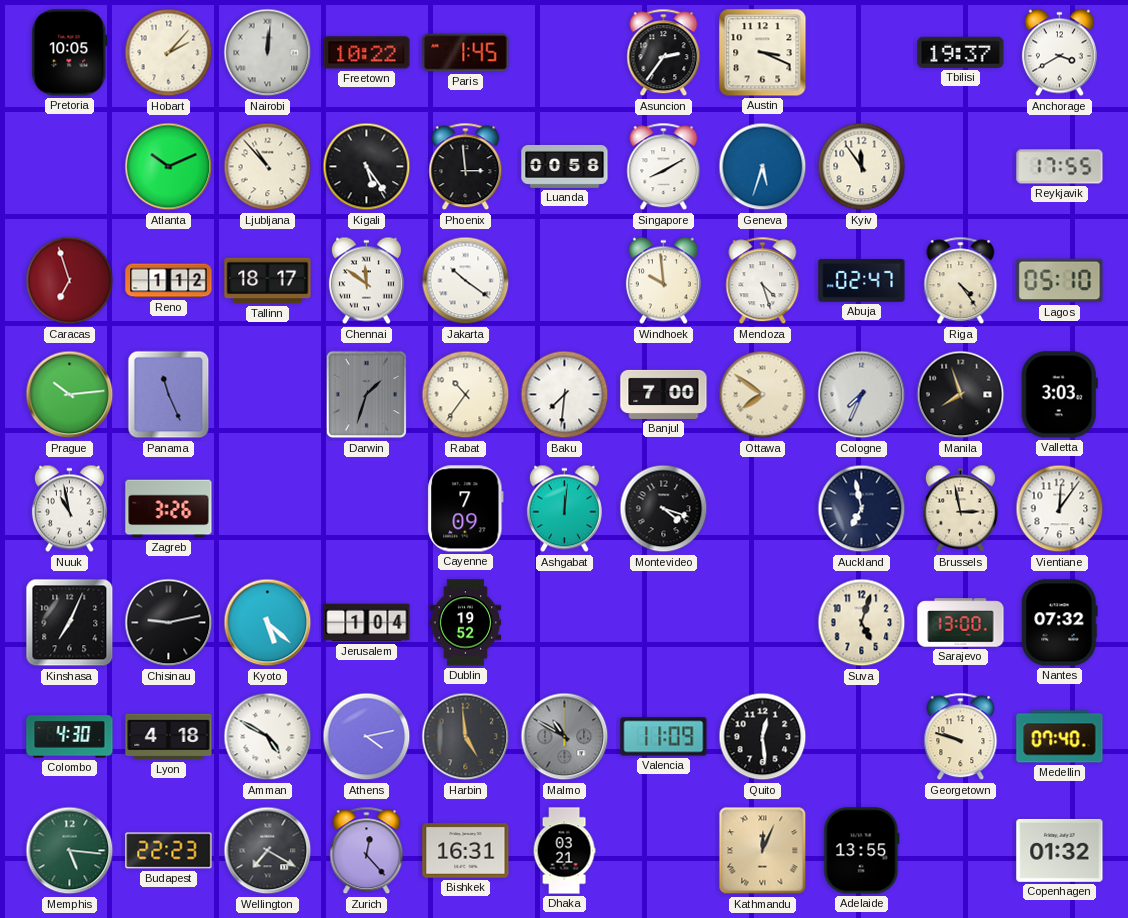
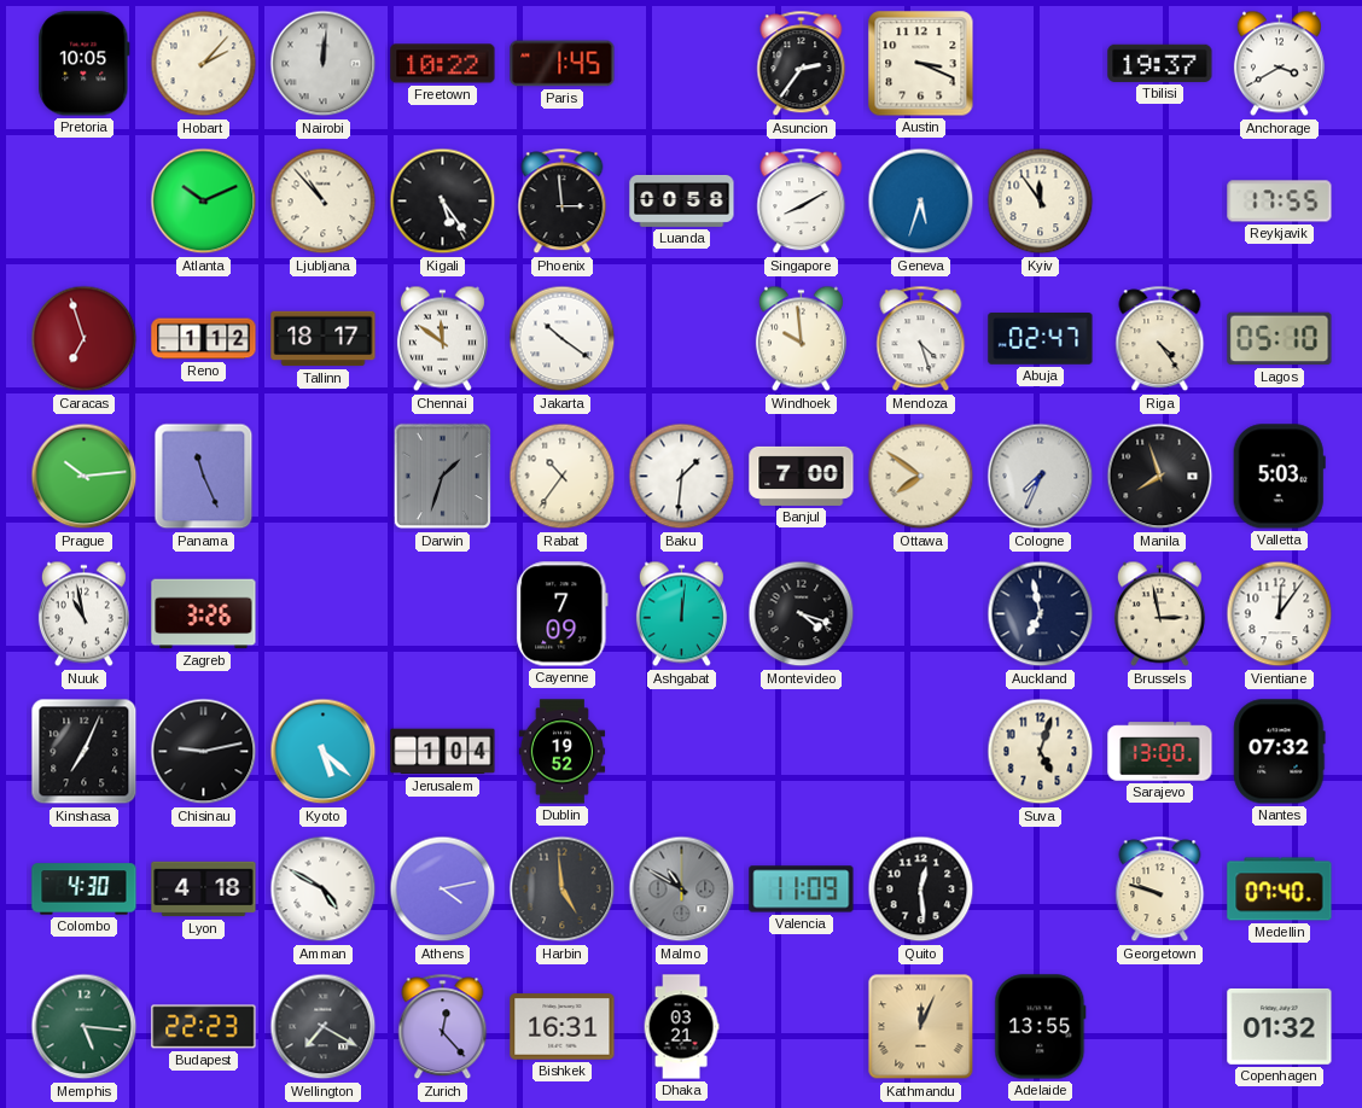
Baku: 7:31 -> 1:31 (682, 477)
Valletta: 3:03 -> 5:03 (1279, 477)
